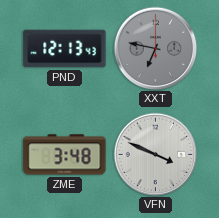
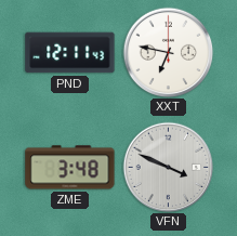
PND: 12:13 -> 12:11 (70, 53)
XXT dial: grey -> white (168, 52)
